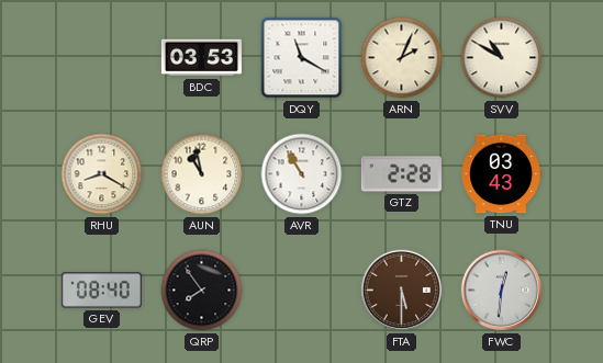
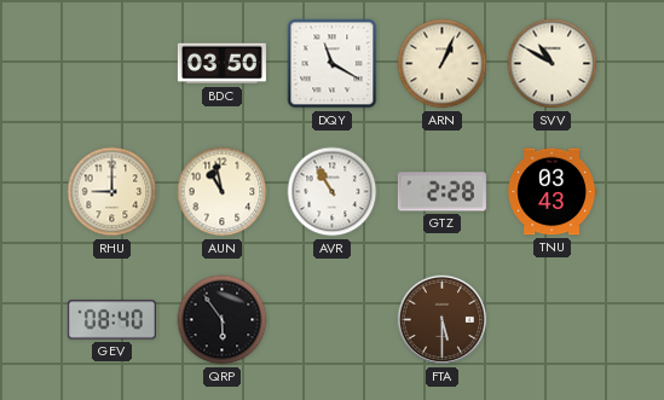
BDC: 03:53 -> 03:50 (221, 64)
ARN: 2:04 -> 1:04 (443, 64)
RHU: 8:20 -> 9:00 (112, 192)
QRP: 7:54 -> 5:54 (223, 320)
FWC: 12:31 -> none (502, 291)
